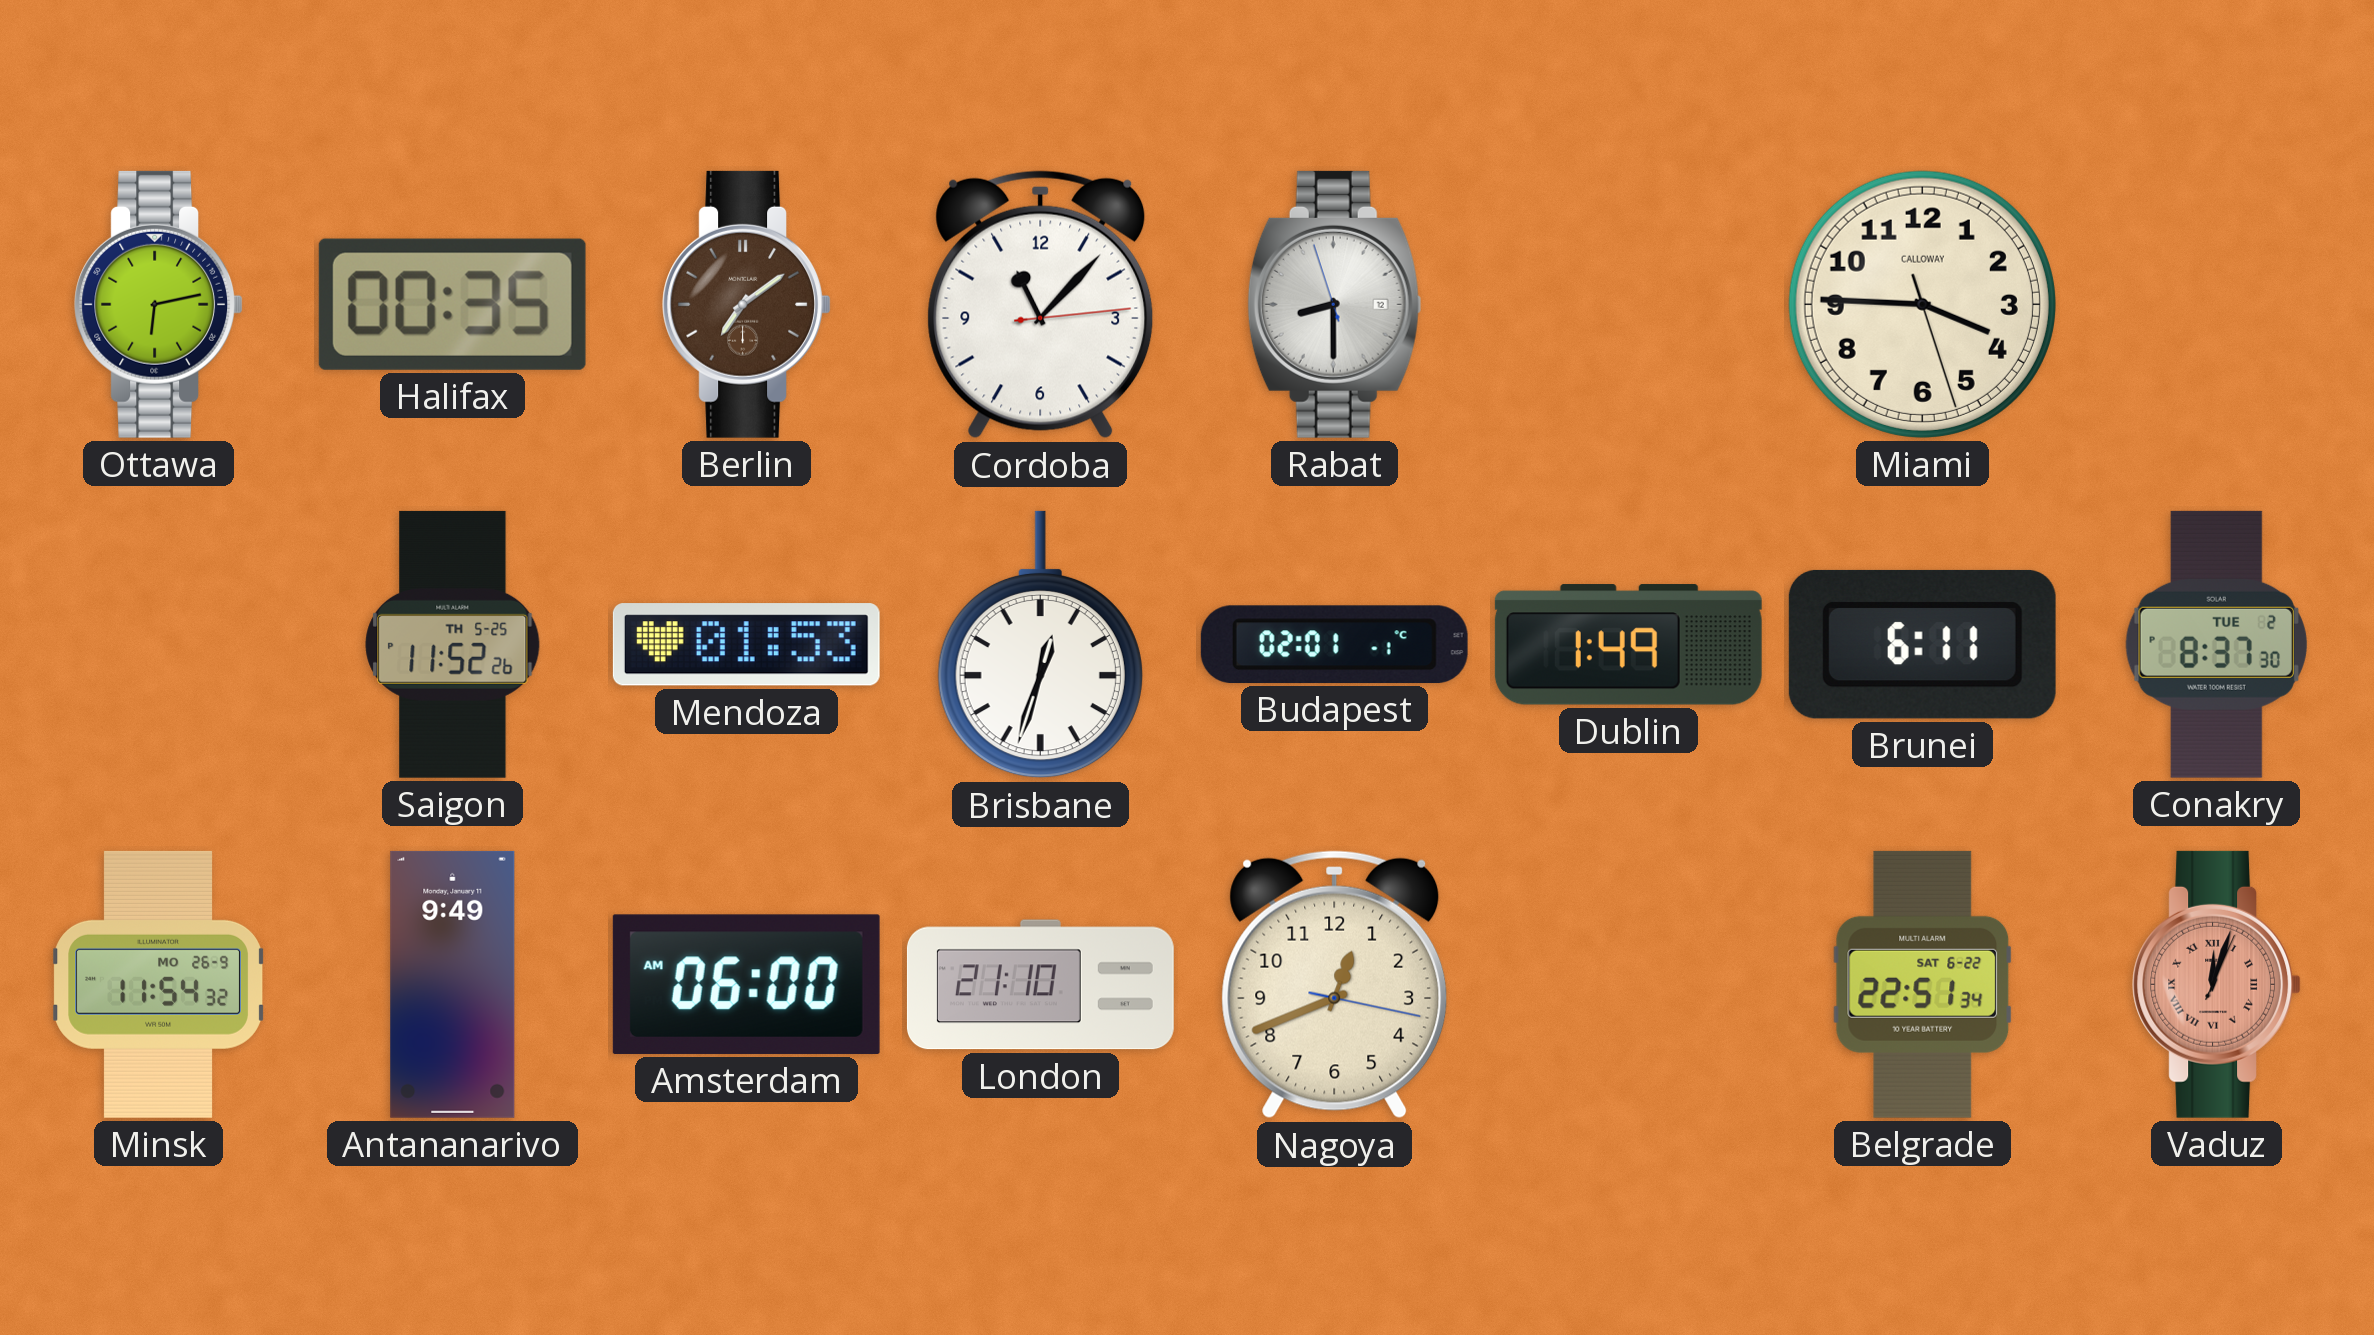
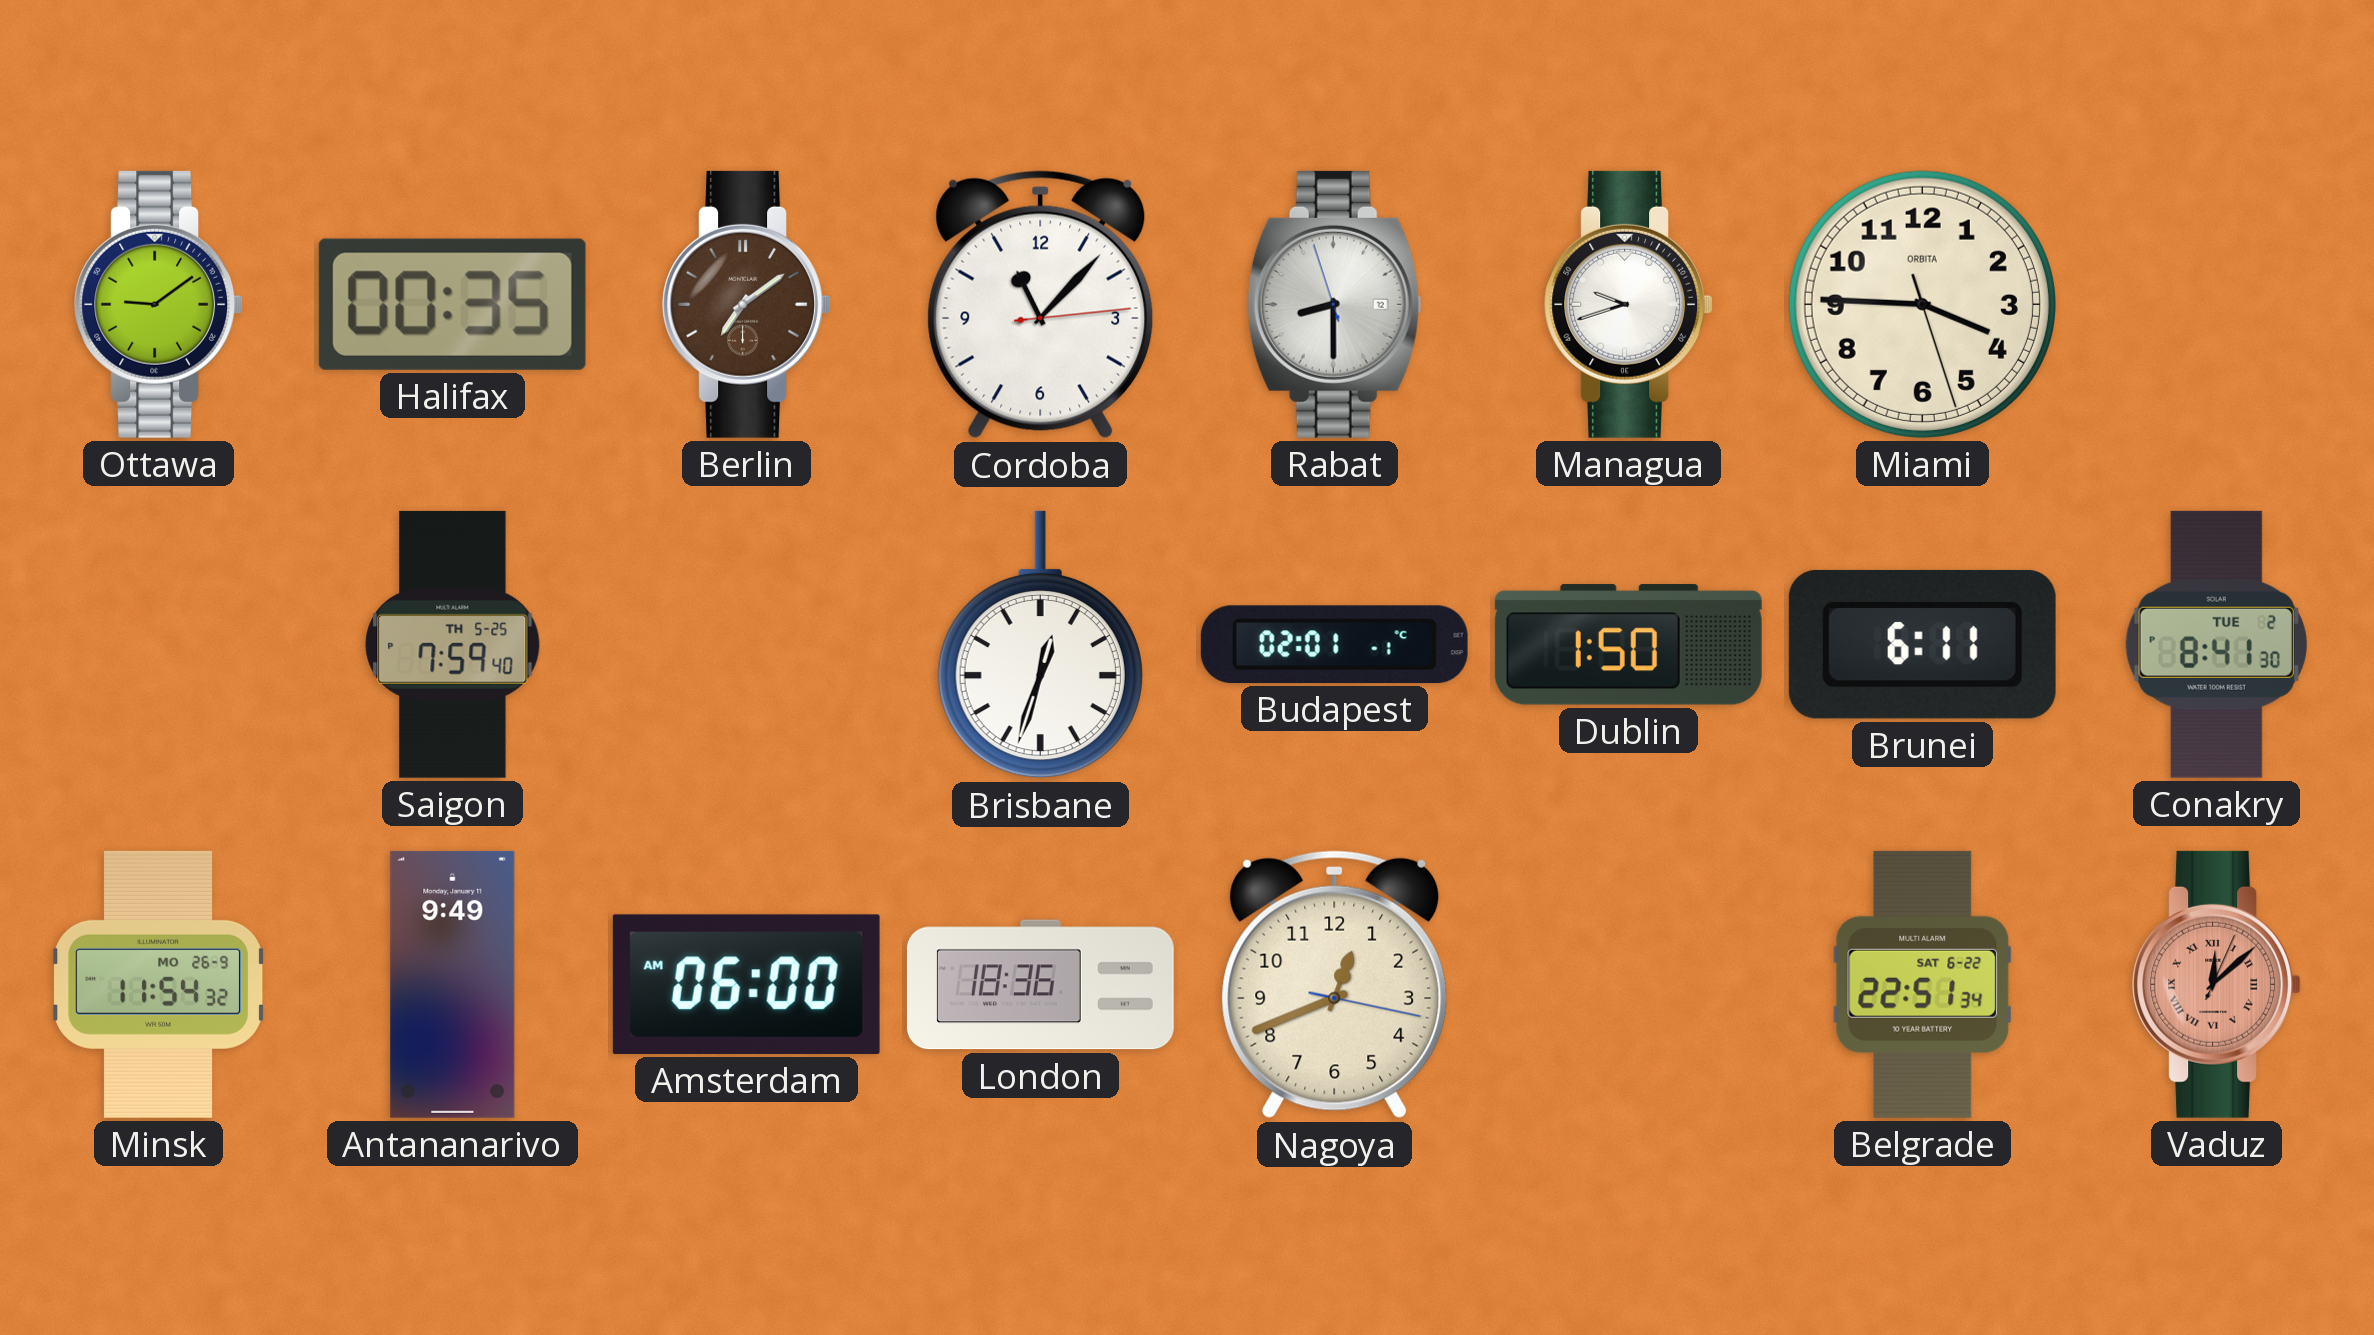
Ottawa: 6:13 -> 9:09 (159, 304)
Managua: none -> 9:42 (1629, 304)
Miami brand: CALLOWAY -> ORBITA (1922, 304)
Saigon: 11:52 -> 7:59 (453, 644)
Mendoza: 01:53 -> none (746, 645)
Dublin: 1:49 -> 1:50 (1628, 645)
Conakry: 8:37 -> 8:41 (2216, 644)
London: 21:10 -> 18:36 (1040, 985)
Vaduz: 12:03 -> 12:08 (2217, 984)
